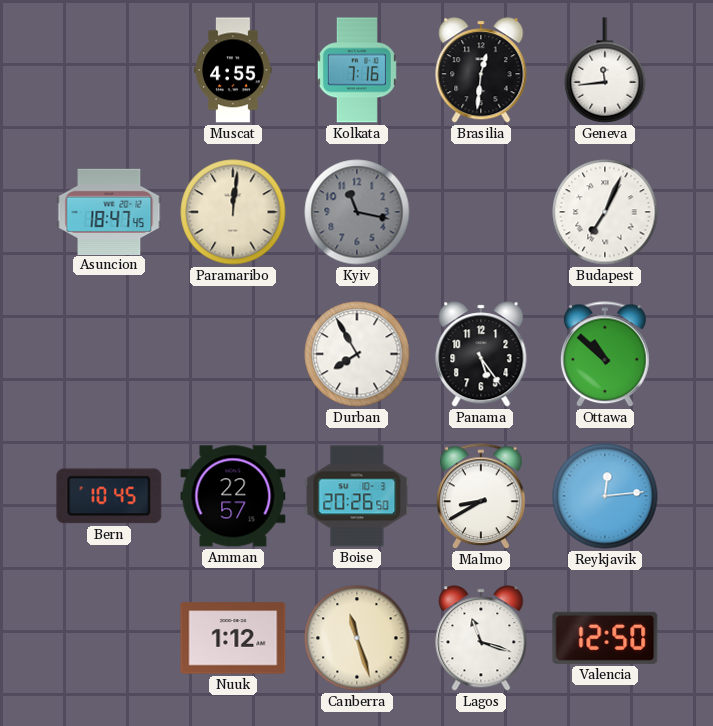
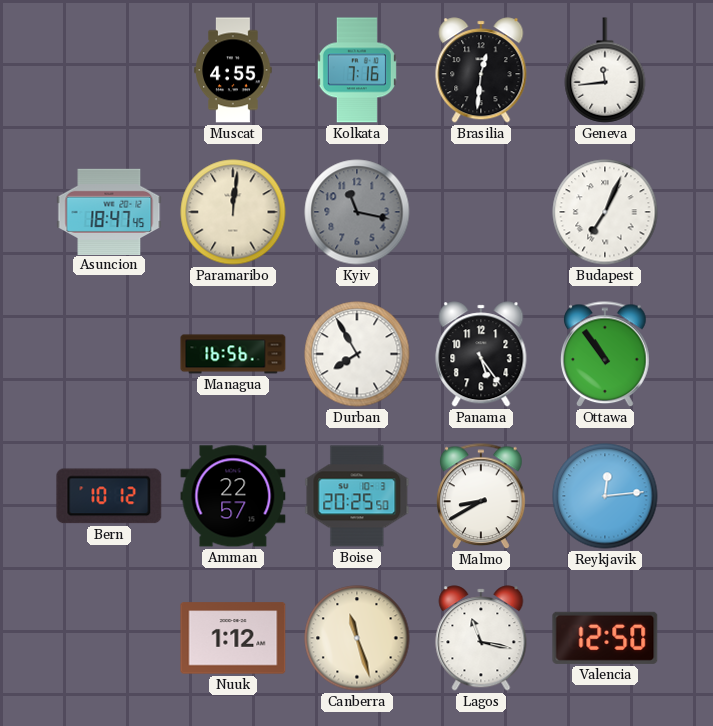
Managua: none -> 16:56 (233, 354)
Ottawa: 10:52 -> 10:54 (605, 355)
Bern: 10:45 -> 10:12 (109, 496)
Boise: 20:26 -> 20:25 (357, 496)
Lagos: 11:18 -> 11:17 (481, 638)
